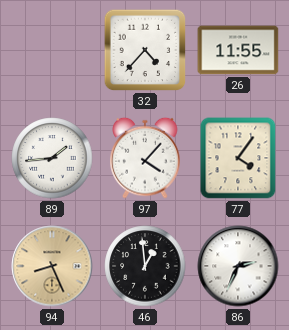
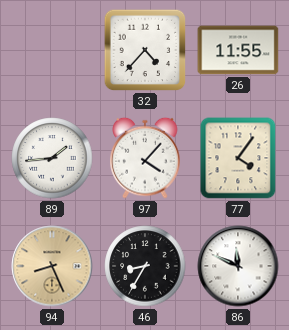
46: 12:59 -> 8:35 (145, 266)
86: 2:34 -> 11:49 (238, 266)
